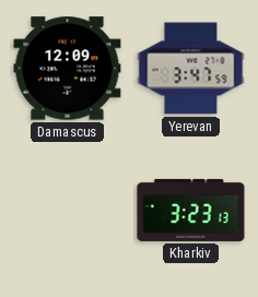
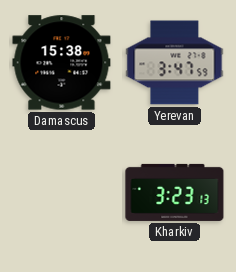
Damascus: 12:09 -> 15:38 (62, 63)
